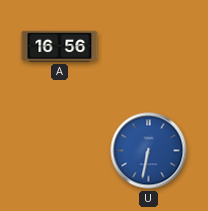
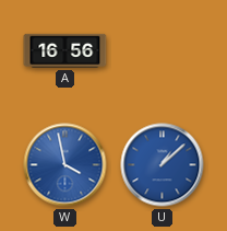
W: none -> 3:58 (65, 165)
U: 6:32 -> 1:08 (163, 165)
